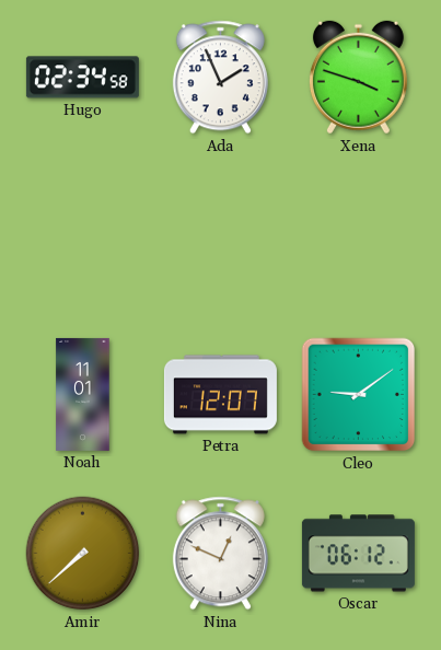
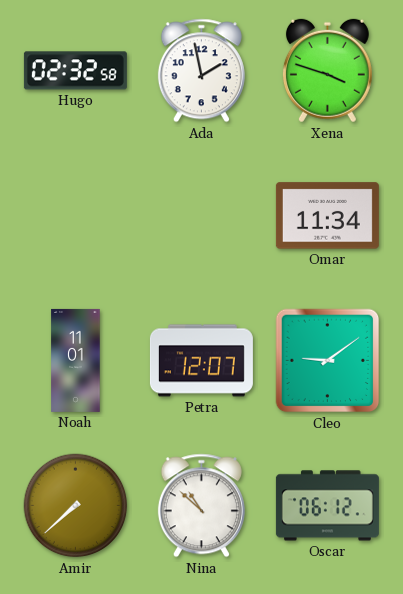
Hugo: 02:34 -> 02:32 (75, 71)
Ada: 1:56 -> 1:58 (201, 71)
Omar: none -> 11:34 (327, 216)
Nina: 12:49 -> 10:52 (201, 506)
